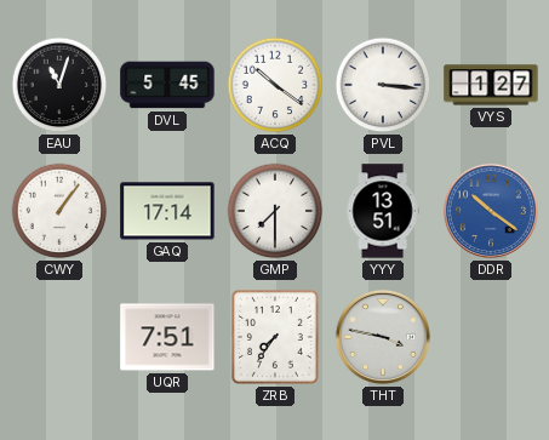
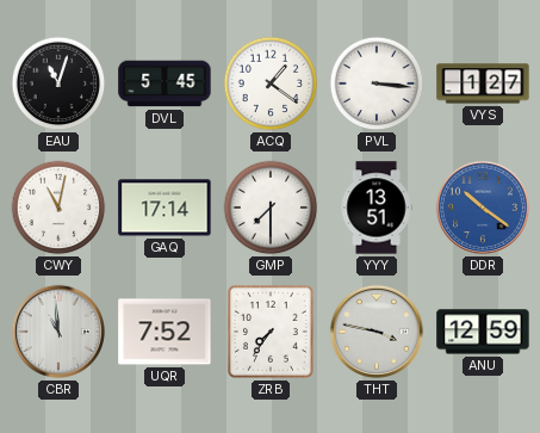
ACQ: 10:21 -> 1:21 (271, 83)
CWY: 1:06 -> 11:02 (58, 208)
CBR: none -> 10:59 (58, 332)
UQR: 7:51 -> 7:52 (165, 332)
ANU: none -> 12:59 (483, 332)
